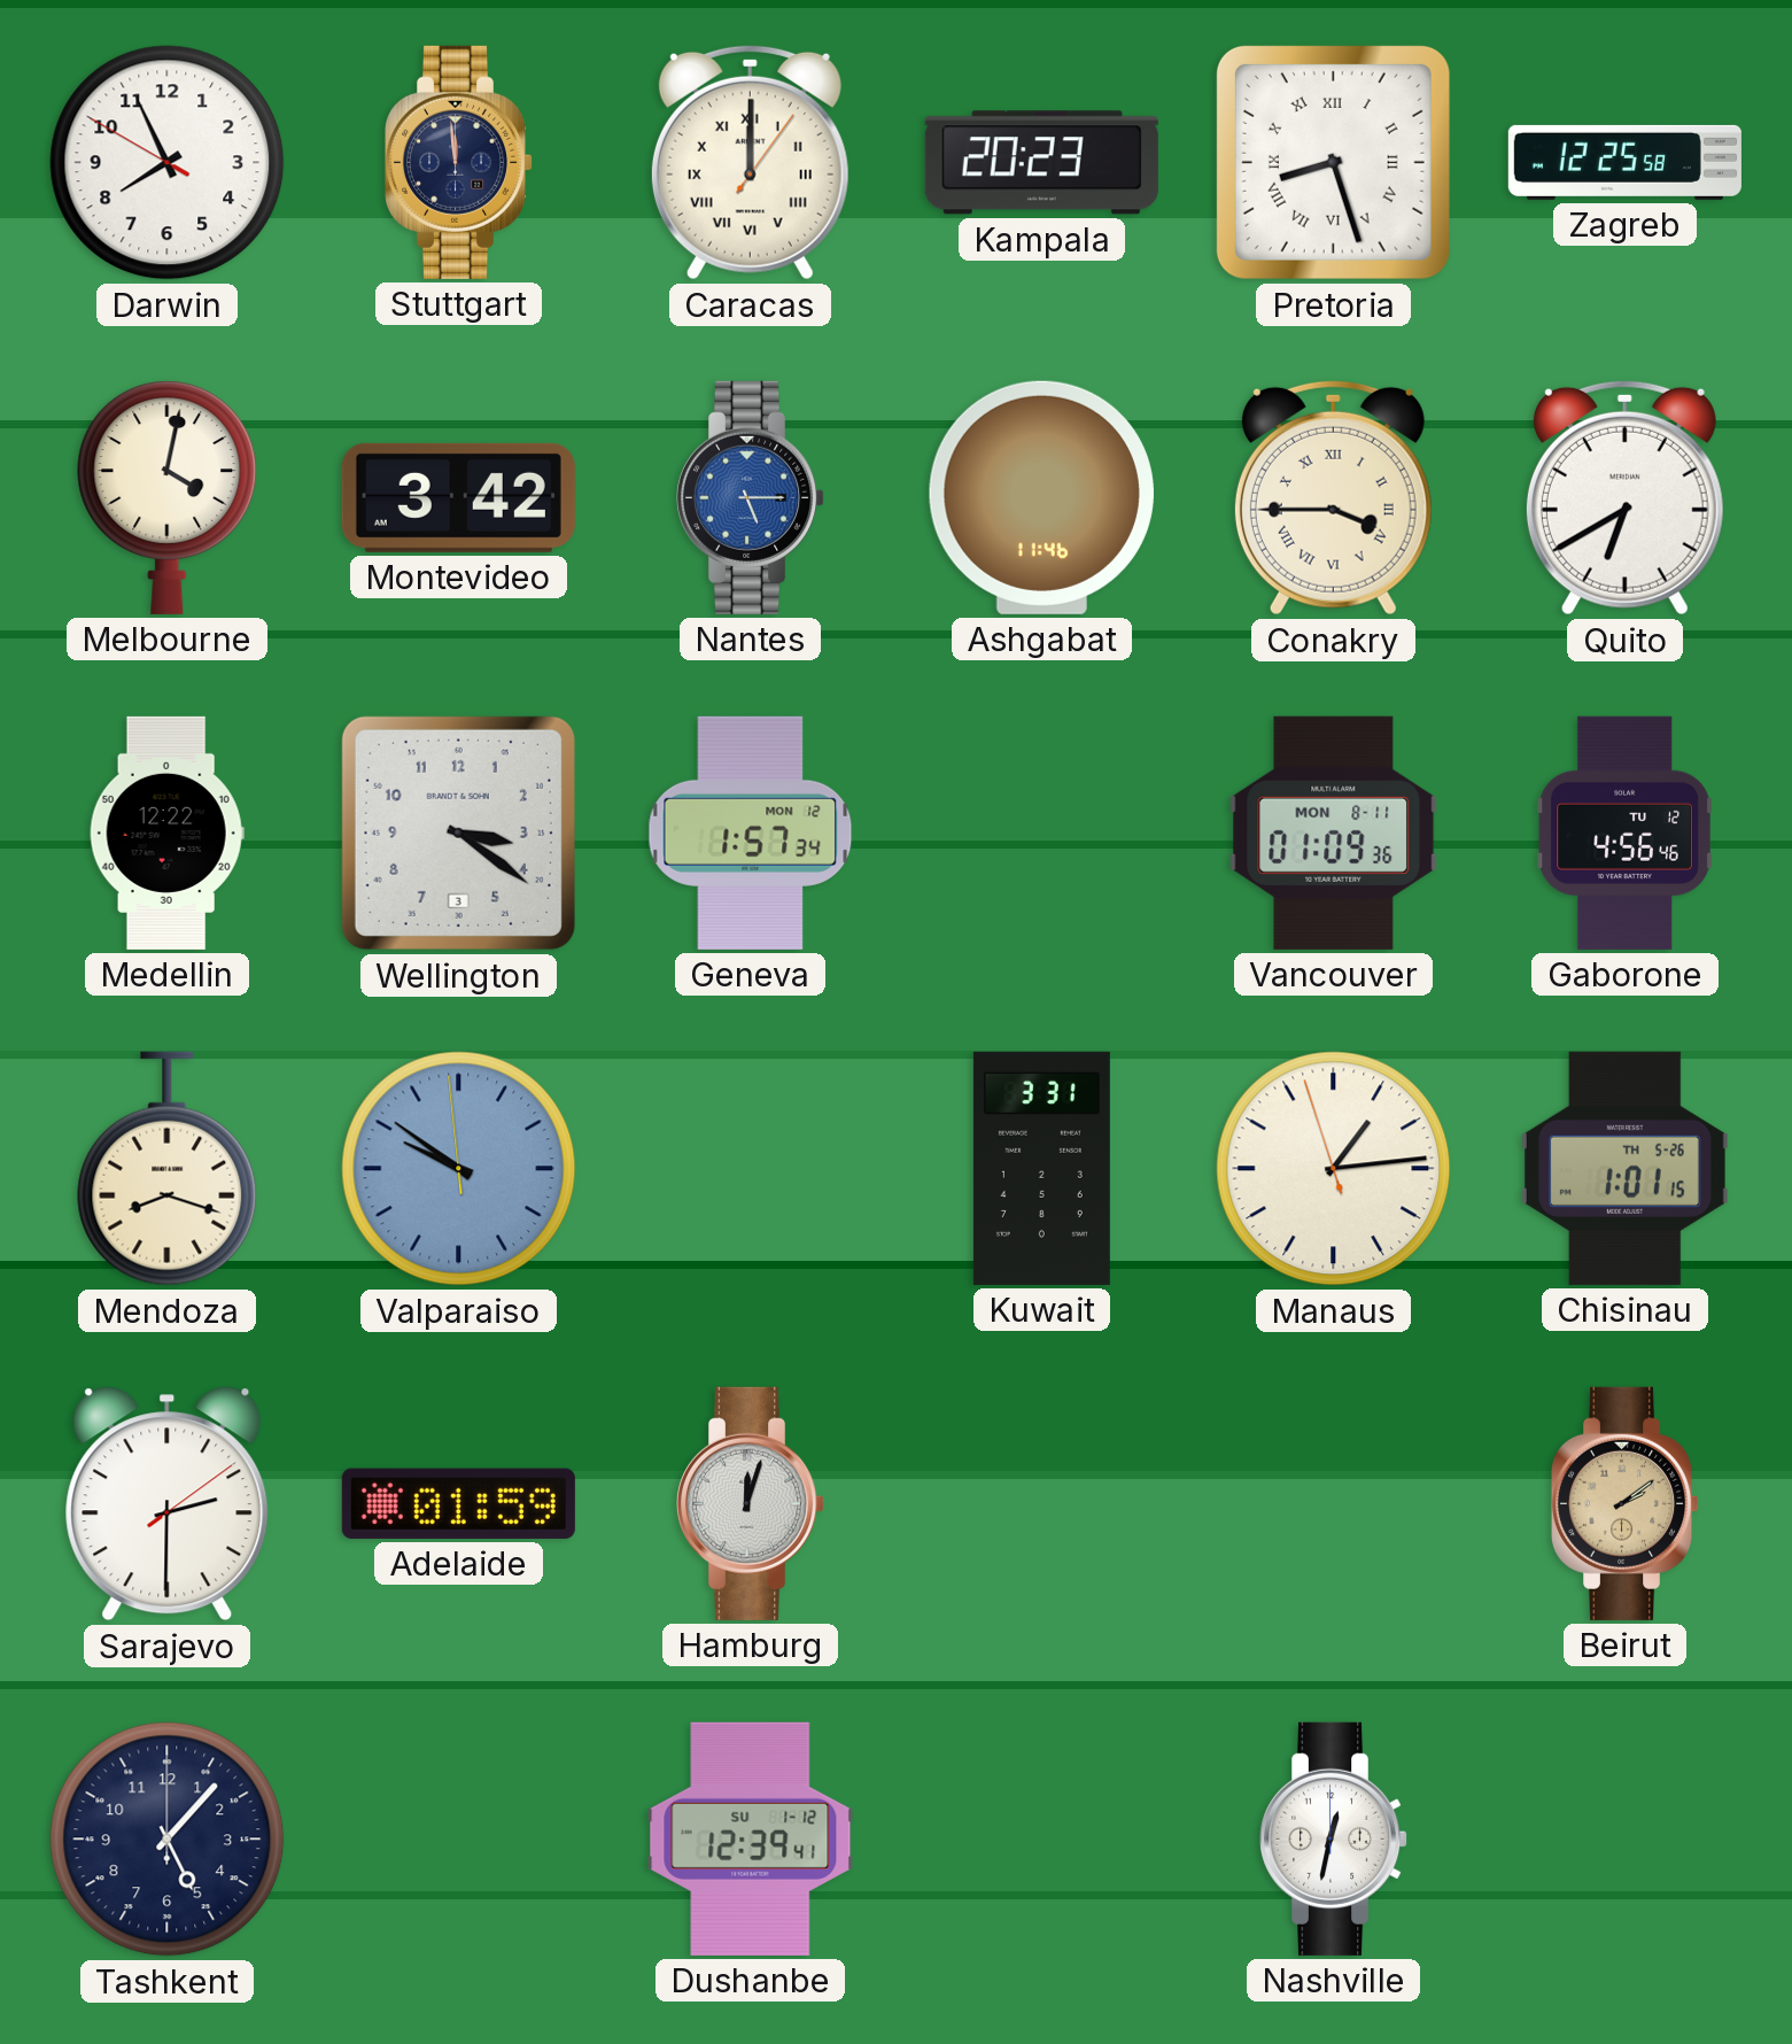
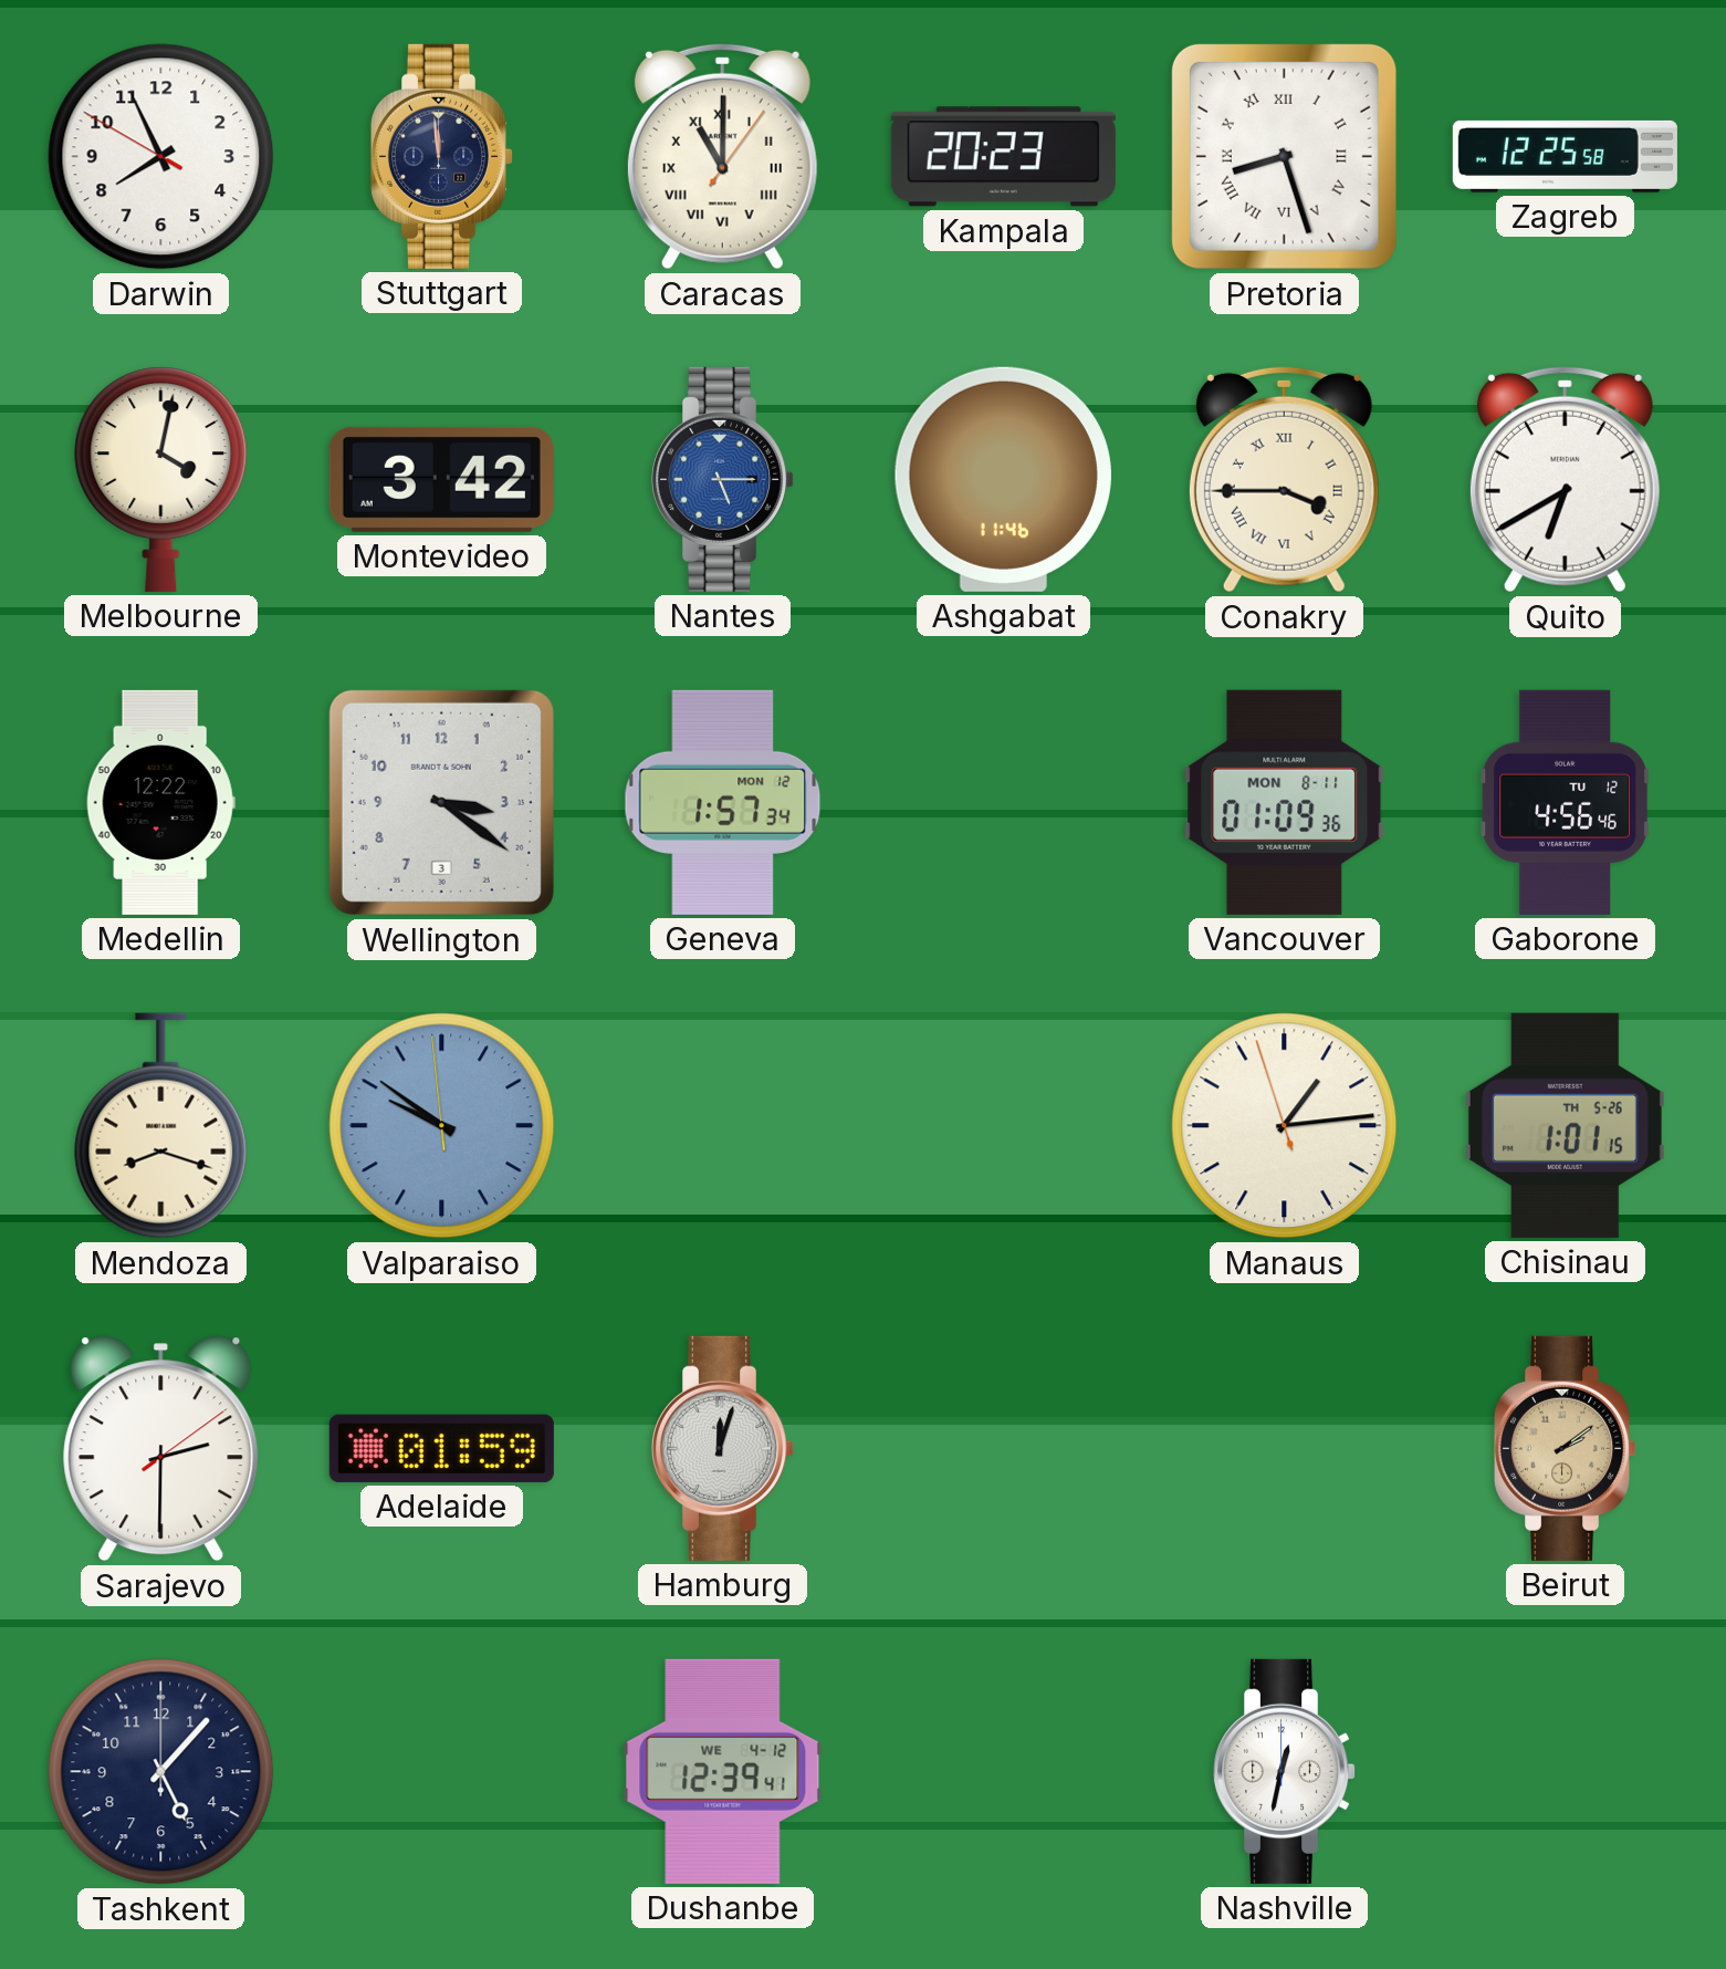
Caracas: 12:00 -> 11:00 (722, 156)
Kuwait: 3:31 -> none (1041, 1168)
Dushanbe date: SU 1-12 -> WE 4-12 (723, 1771)
